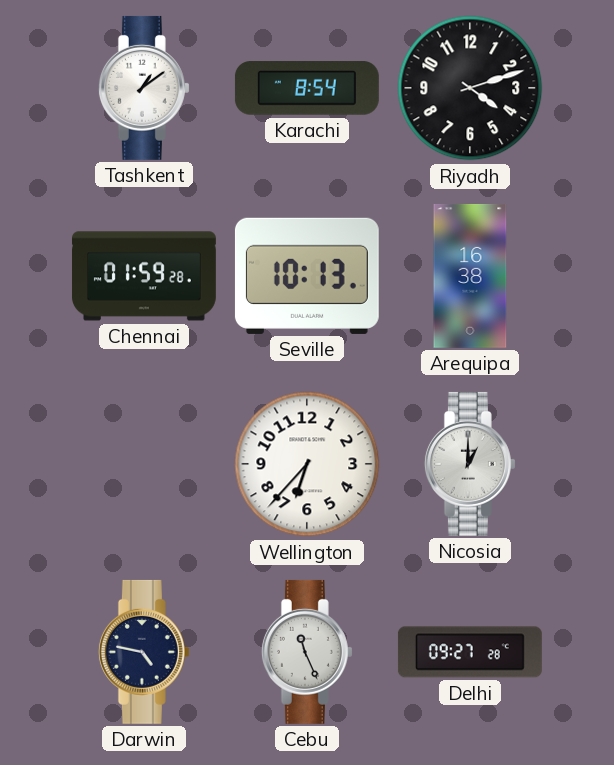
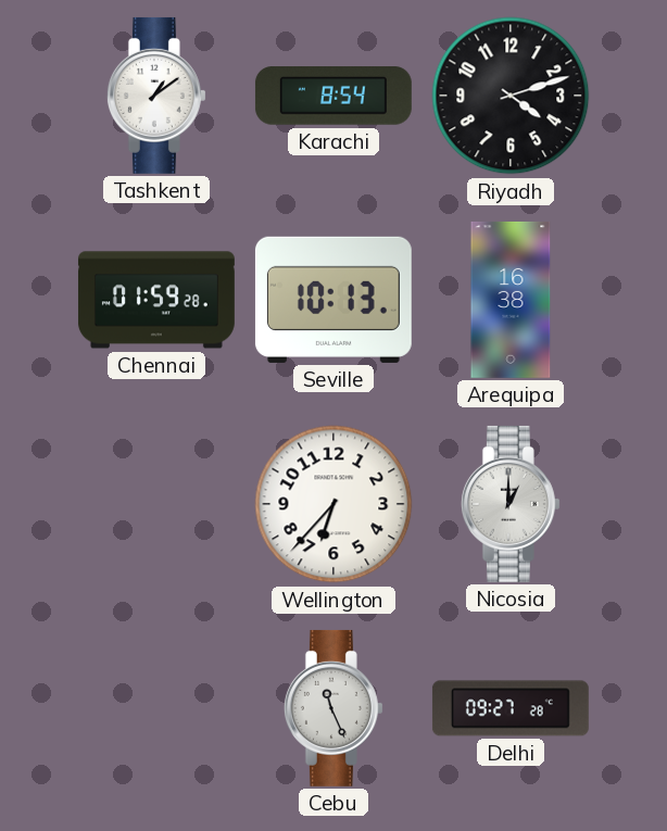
Darwin: 4:47 -> none (144, 652)
